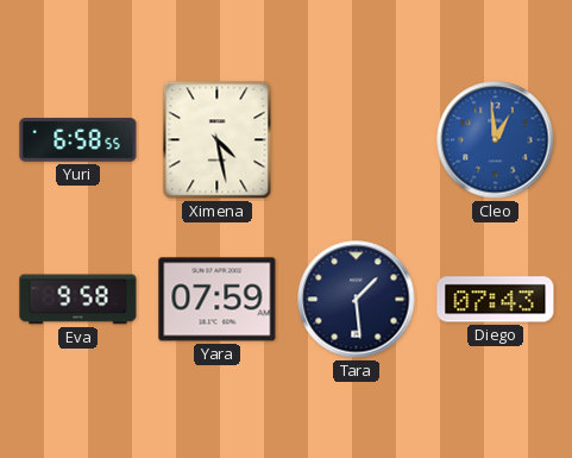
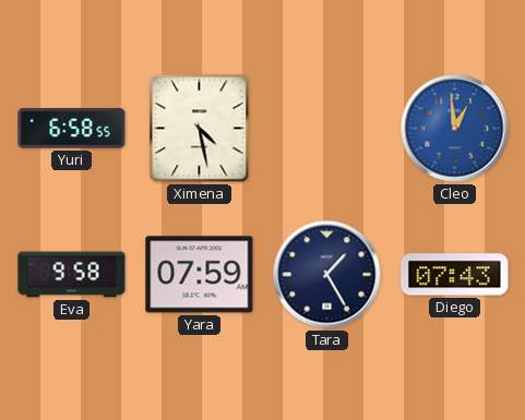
Tara: 1:29 -> 1:25 (327, 275)
